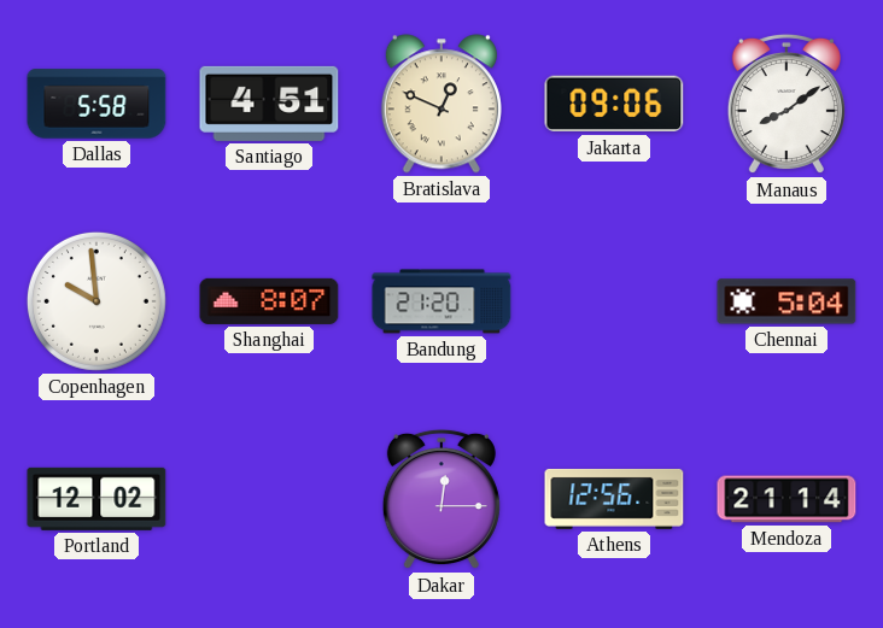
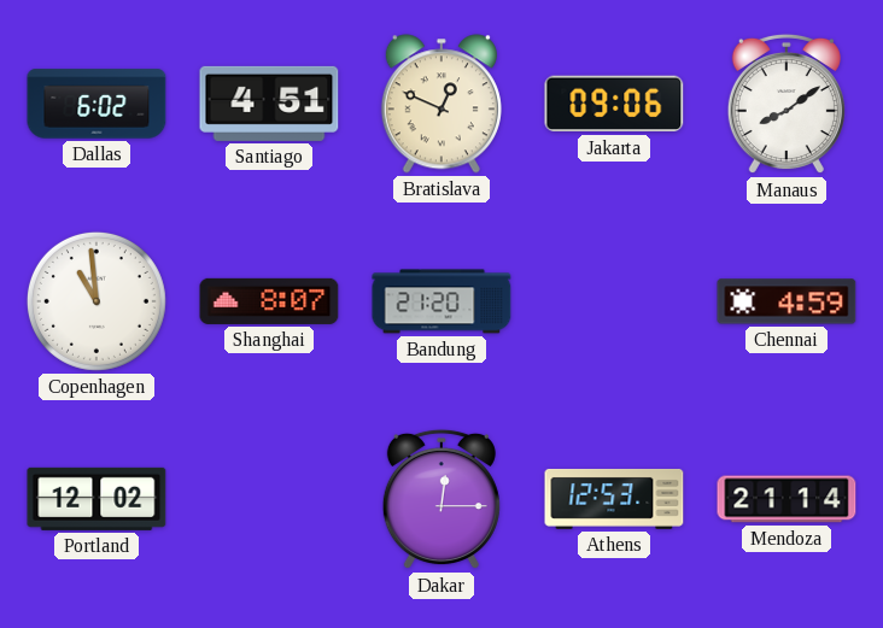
Dallas: 5:58 -> 6:02 (97, 104)
Copenhagen: 9:59 -> 10:59 (97, 301)
Chennai: 5:04 -> 4:59 (786, 301)
Athens: 12:56 -> 12:53 (614, 499)
